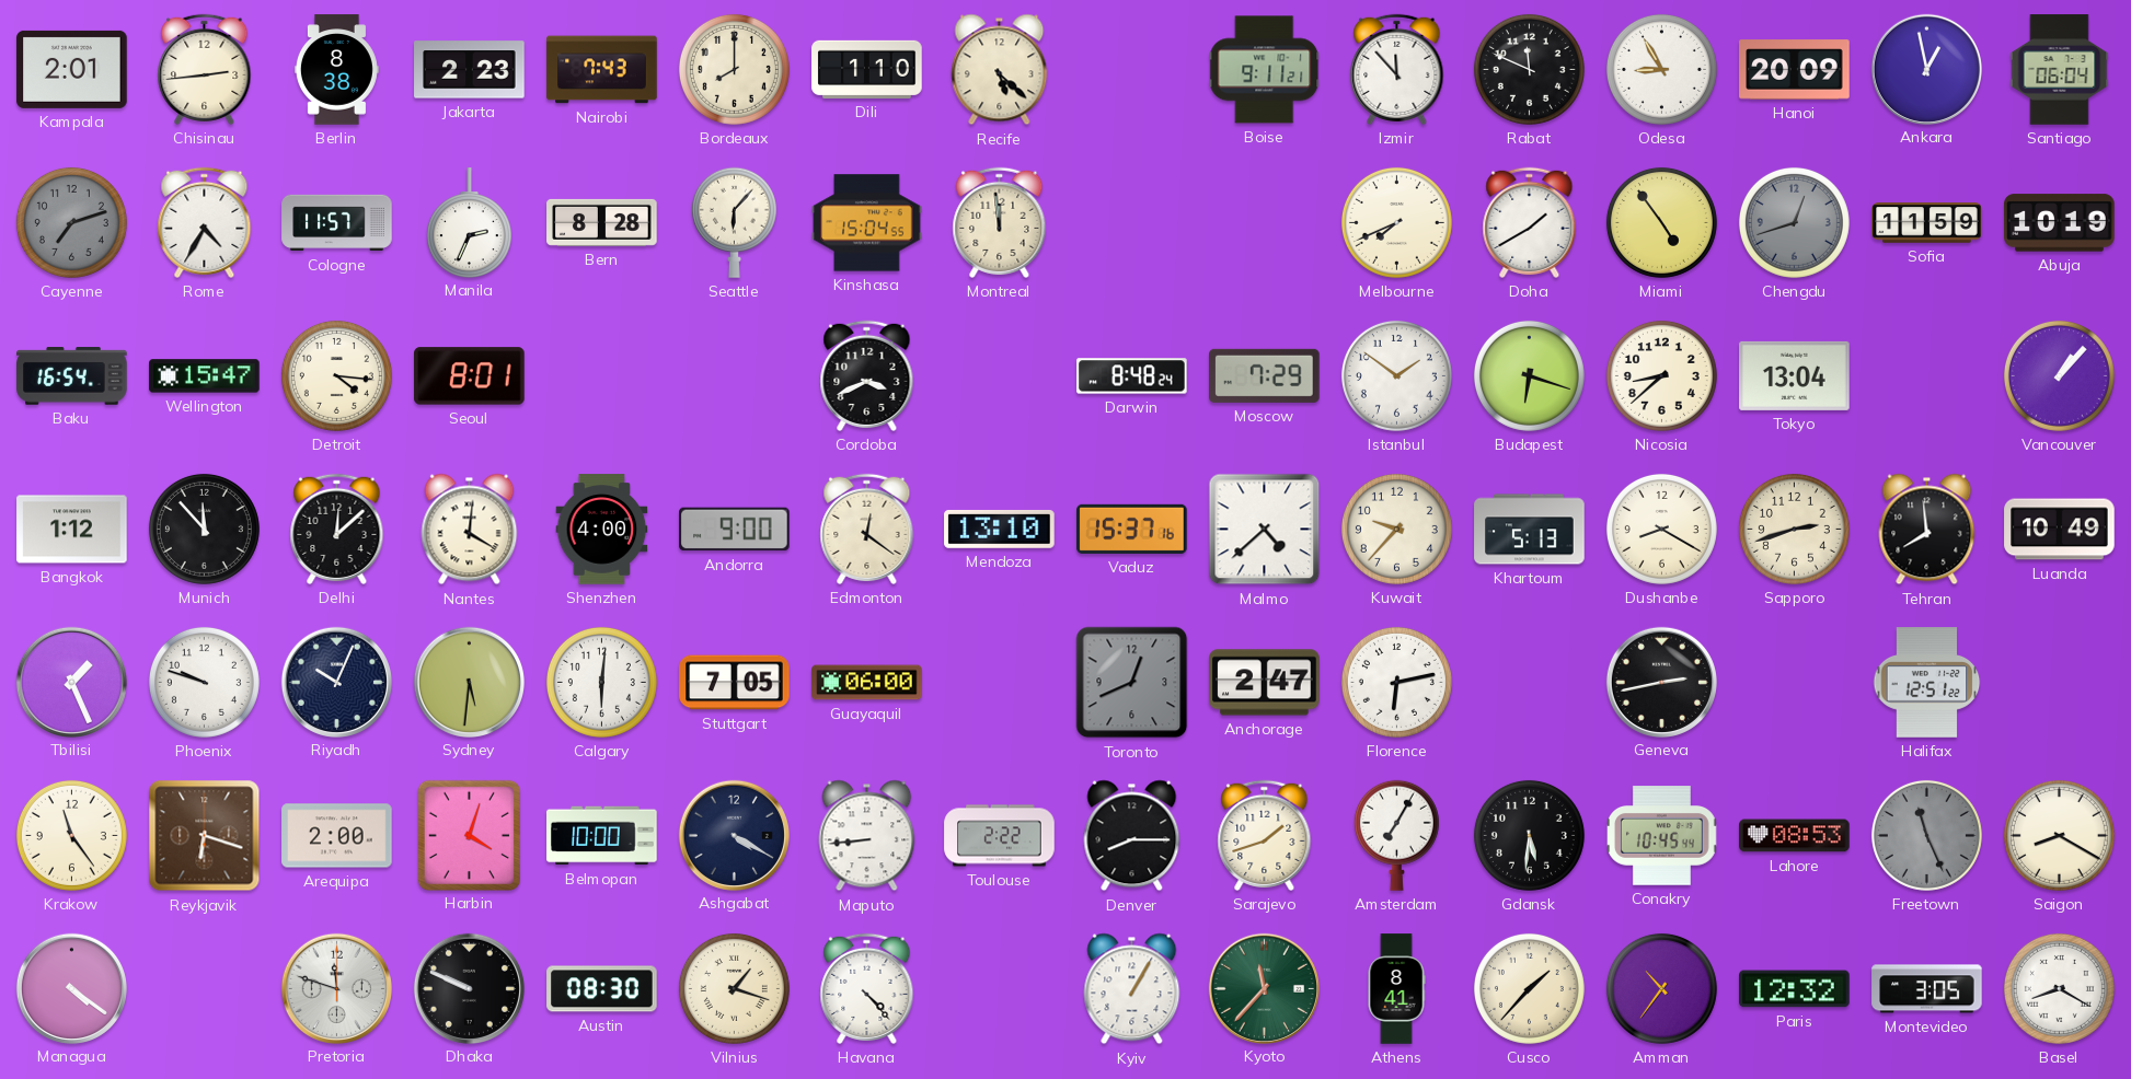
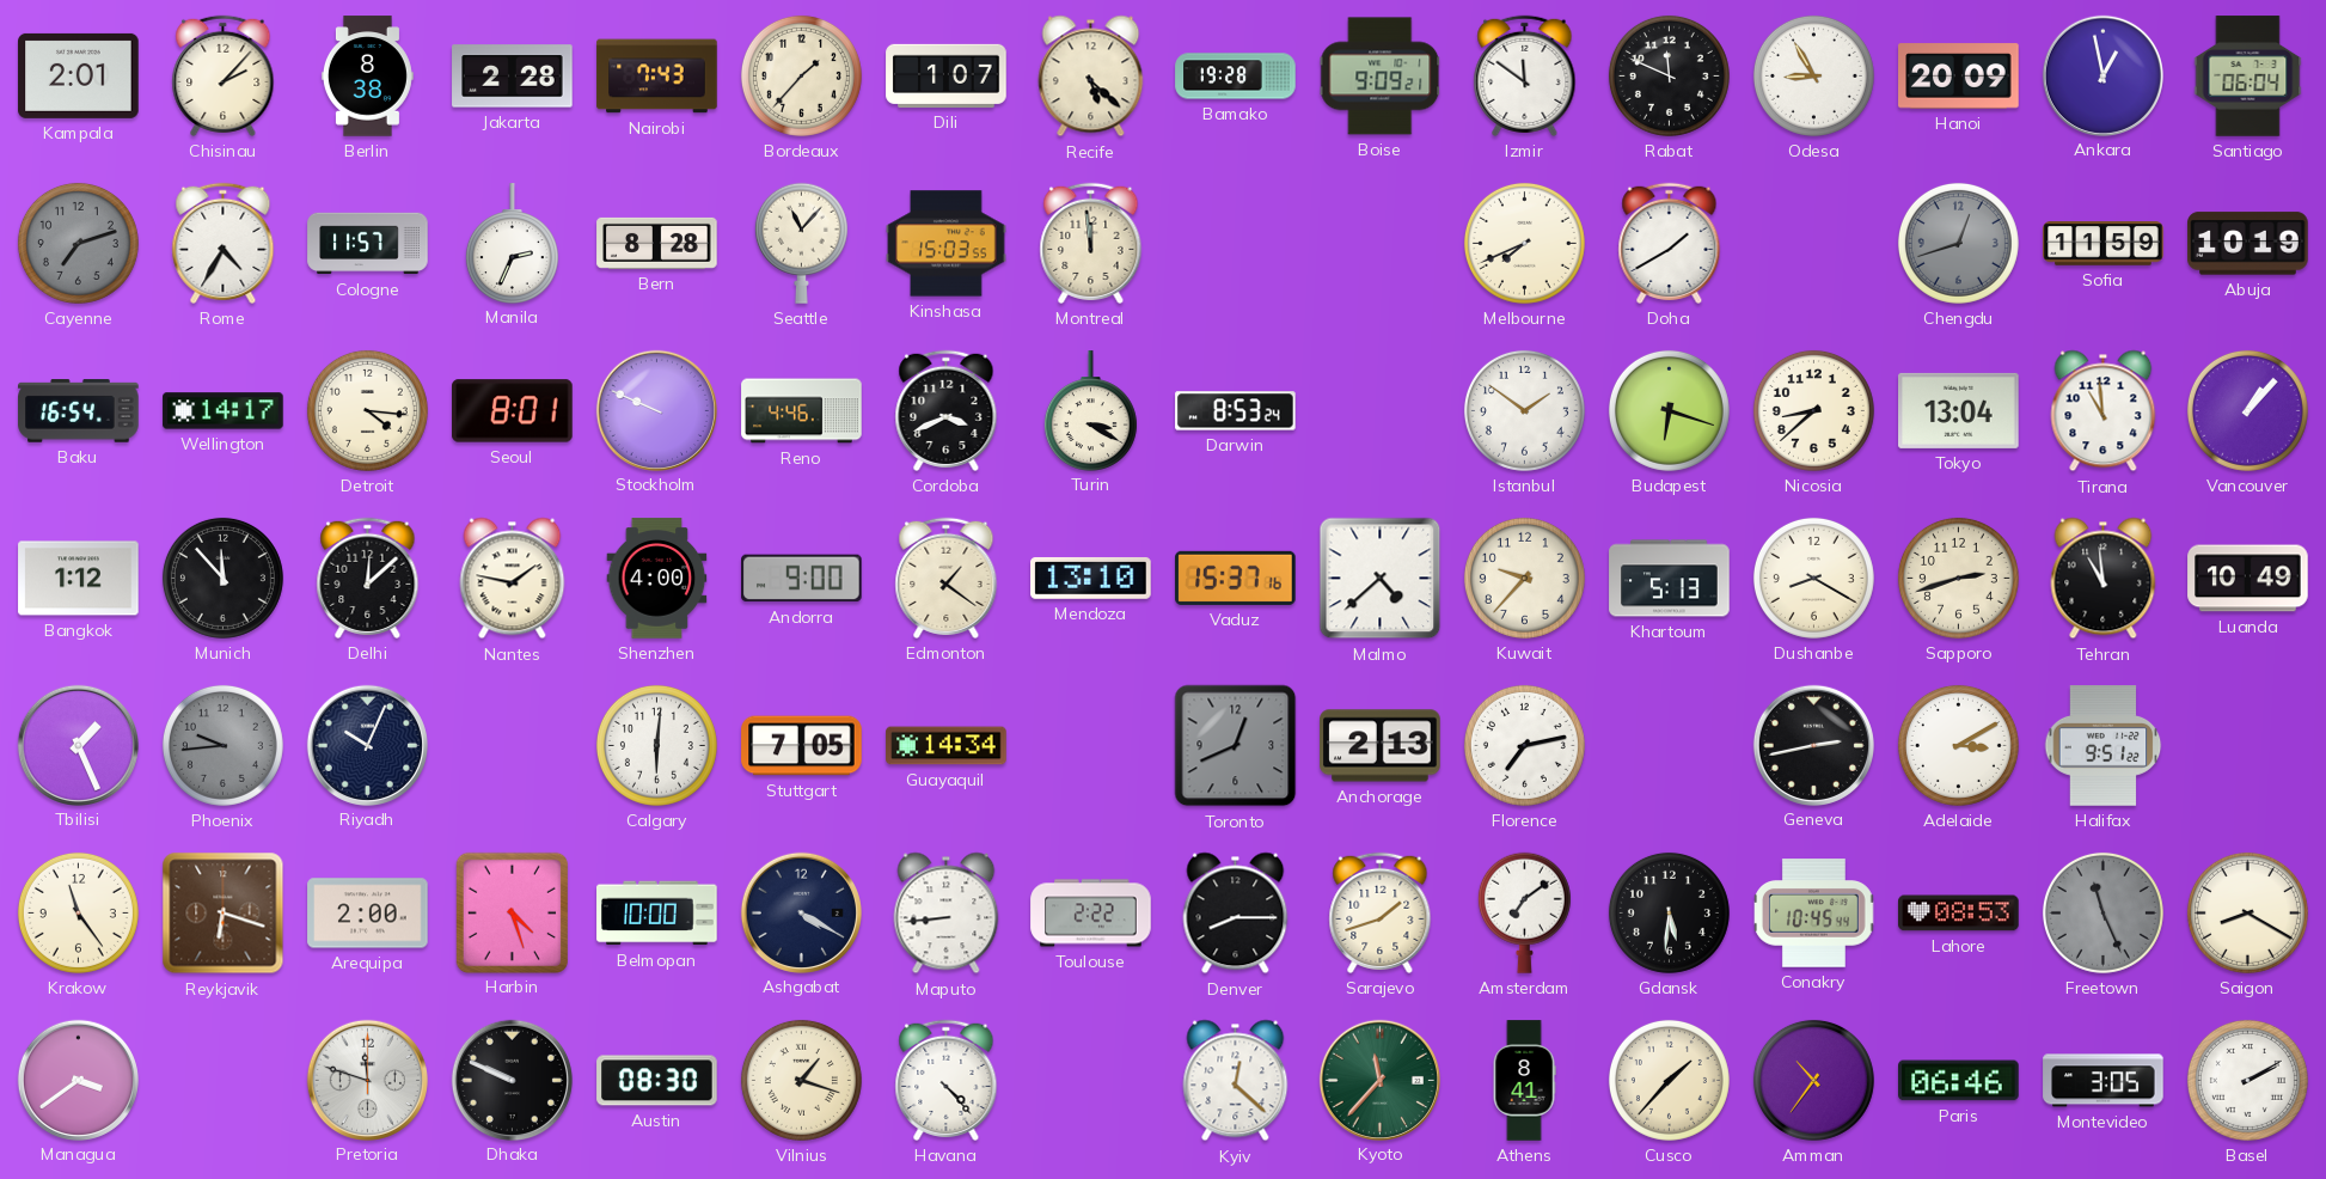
Chisinau: 2:44 -> 2:07 (224, 75)
Jakarta: 2:23 -> 2:28 (513, 77)
Bordeaux: 8:00 -> 1:37 (801, 75)
Dili: 1:10 -> 1:07 (947, 75)
Bamako: none -> 19:28 (1236, 77)
Boise: 9:11 -> 9:09 (1381, 77)
Izmir: 11:53 -> 11:51 (1525, 75)
Seattle: 6:07 -> 11:07 (801, 243)
Kinshasa: 15:04 -> 15:03 (947, 244)
Miami: 4:54 -> none (1661, 222)
Wellington: 15:47 -> 14:17 (224, 411)
Stockholm: none -> 9:49 (656, 410)
Reno: none -> 4:46 (802, 411)
Turin: none -> 3:20 (1090, 410)
Darwin: 8:48 -> 8:53 (1236, 411)
Moscow: 7:29 -> none (1265, 375)
Tirana: none -> 10:59 (2104, 411)
Nantes: 4:01 -> 1:47 (513, 579)
Edmonton: 12:21 -> 1:21 (947, 578)
Tehran: 7:59 -> 10:59 (2104, 579)
Phoenix: 9:48 -> 9:44 (222, 745)
Phoenix dial: white -> grey (222, 745)
Sydney: 5:31 -> none (469, 682)
Guayaquil: 06:00 -> 14:34 (947, 746)
Anchorage: 2:47 -> 2:13 (1381, 746)
Florence: 6:13 -> 7:13 (1524, 745)
Adelaide: none -> 3:10 (1958, 745)
Halifax: 12:51 -> 9:51 (2104, 746)
Harbin: 4:03 -> 4:27 (512, 912)
Amsterdam: 7:05 -> 7:09 (1524, 912)
Managua: 4:21 -> 3:39 (78, 1080)
Kyiv: 1:05 -> 12:22 (1236, 1081)
Paris: 12:32 -> 06:46 (1959, 1081)
Basel: 8:20 -> 2:10 (2247, 1080)
